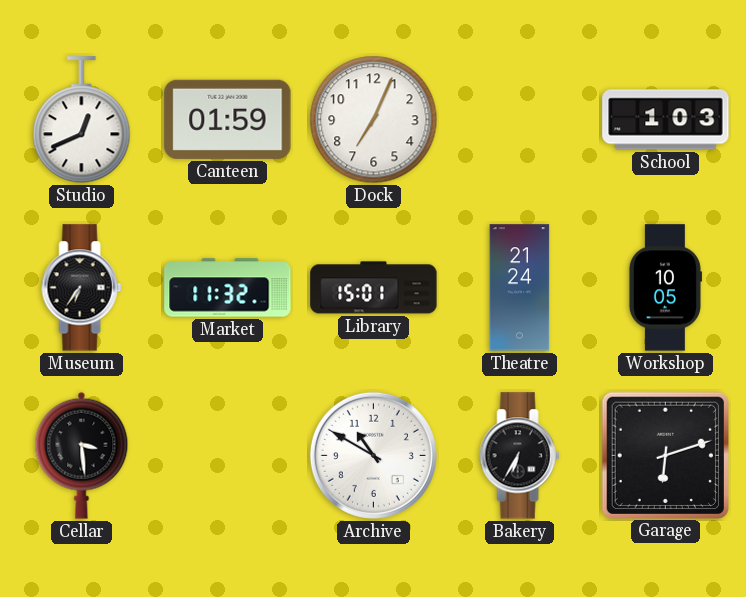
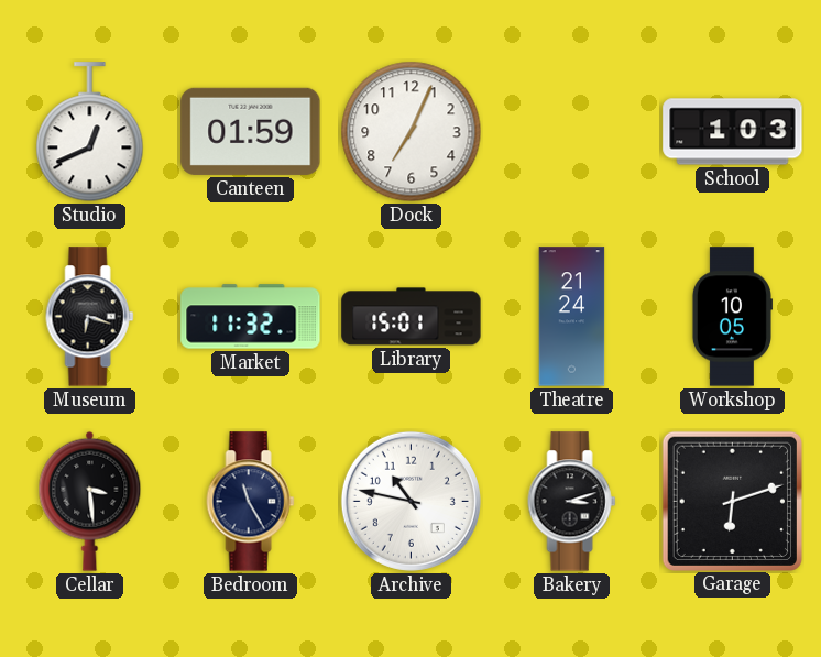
Museum: 6:36 -> 6:18 (90, 317)
Bedroom: none -> 11:25 (251, 502)
Archive: 10:50 -> 10:47 (410, 501)
Bakery: 6:35 -> 3:12 (572, 502)
